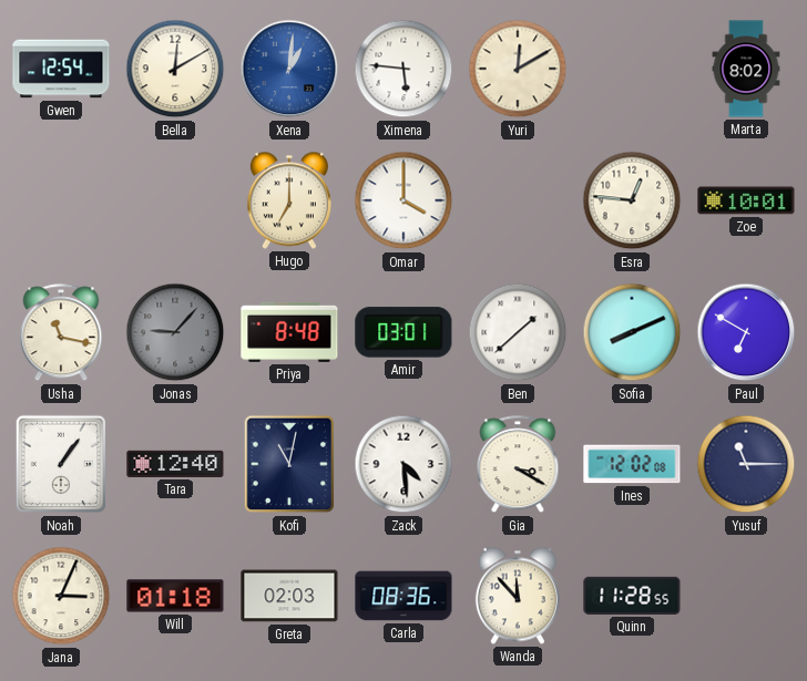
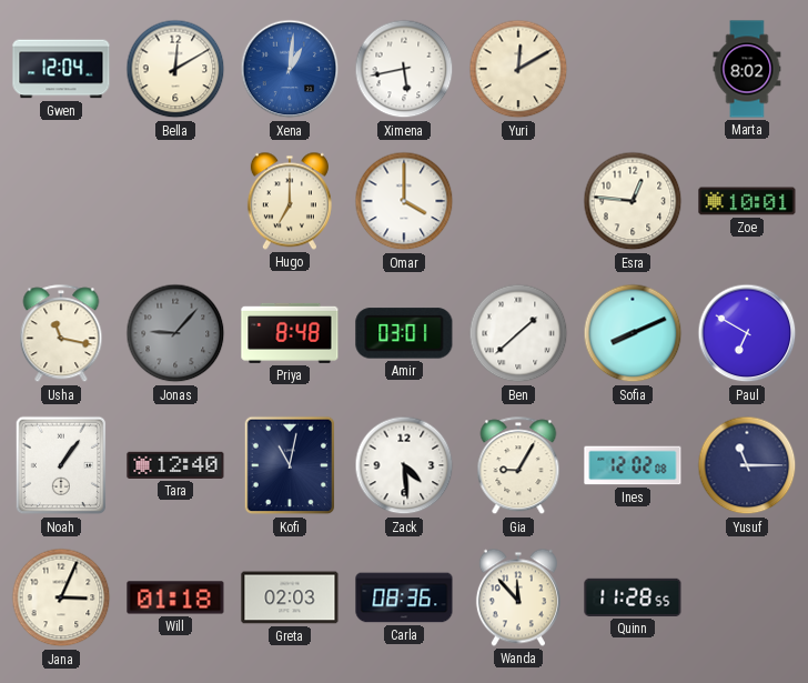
Gwen: 12:54 -> 12:04 (61, 69)
Ximena: 5:46 -> 5:43 (404, 69)
Gia: 3:20 -> 9:05 (518, 466)
